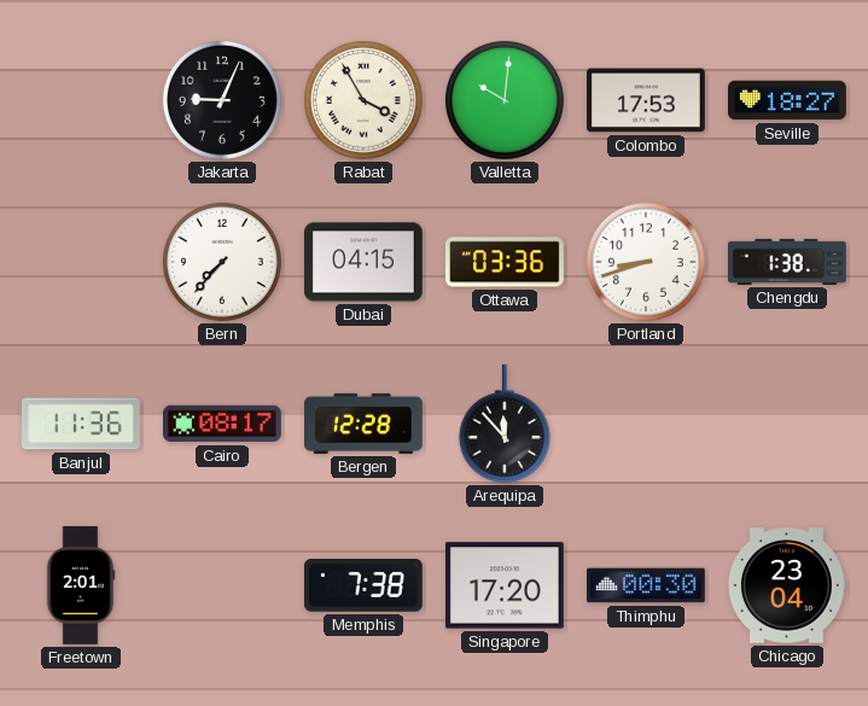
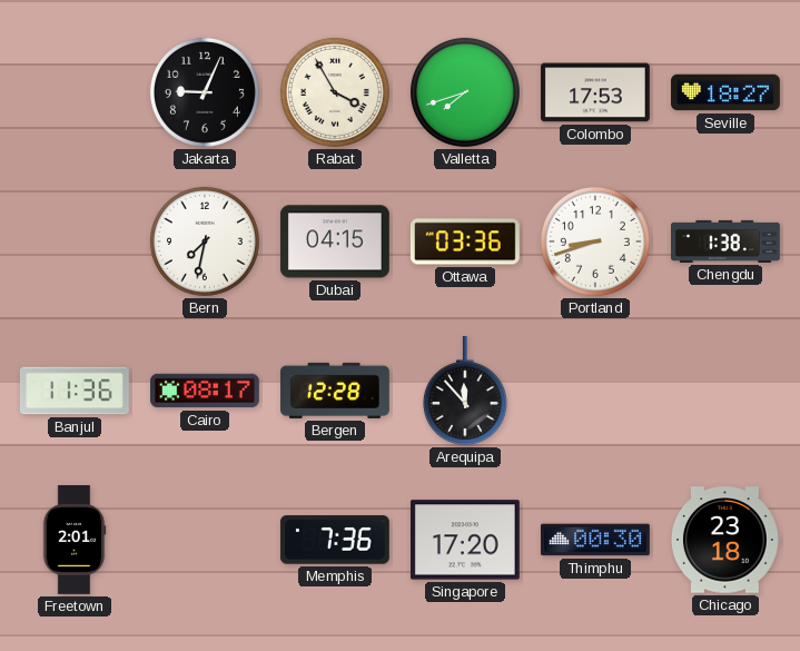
Valletta: 10:01 -> 7:42 (465, 92)
Bern: 7:37 -> 7:32 (205, 241)
Memphis: 7:38 -> 7:36 (335, 540)
Chicago: 23:04 -> 23:18 (725, 540)
